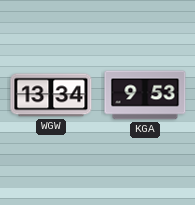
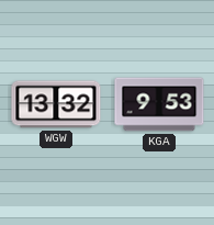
WGW: 13:34 -> 13:32 (56, 104)
